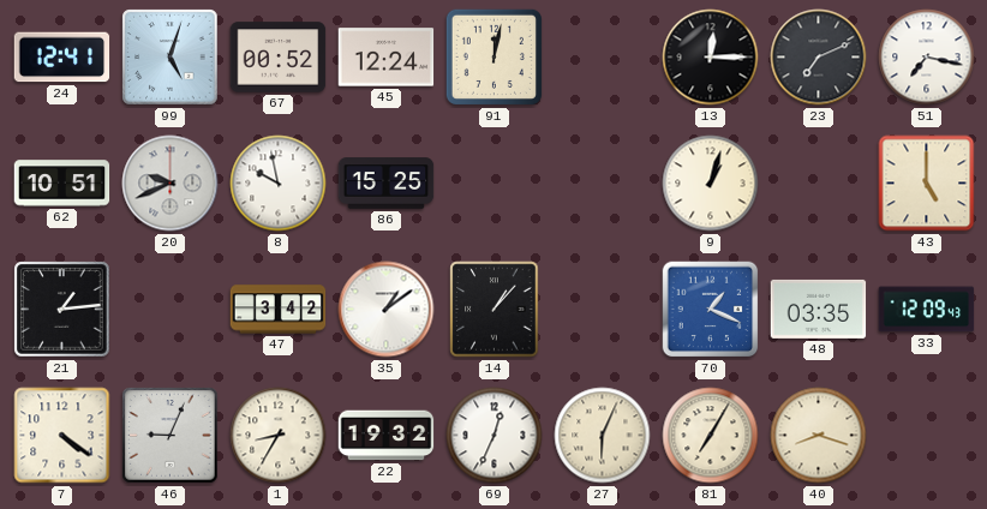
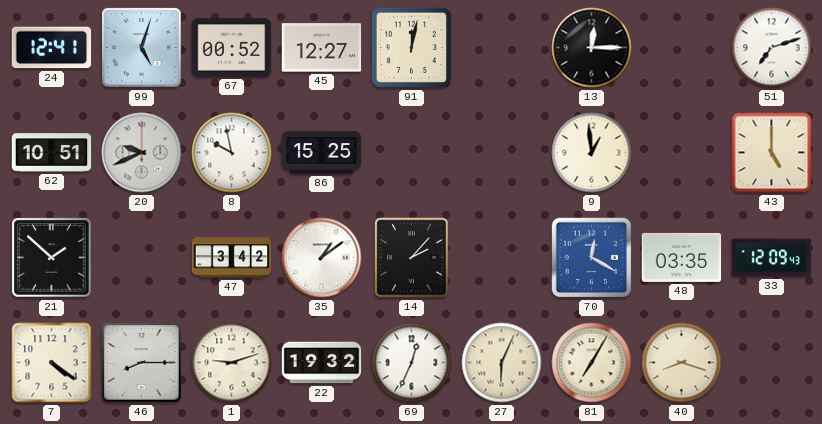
45: 12:24 -> 12:27 (322, 48)
23: 7:11 -> none (819, 58)
51: 7:17 -> 7:12 (772, 48)
9: 1:03 -> 12:59 (592, 153)
21: 1:14 -> 1:52 (52, 258)
14: 1:07 -> 2:07 (412, 258)
70: 1:19 -> 12:20 (592, 258)
46: 9:04 -> 8:15 (142, 363)
1: 8:35 -> 9:12 (232, 363)
